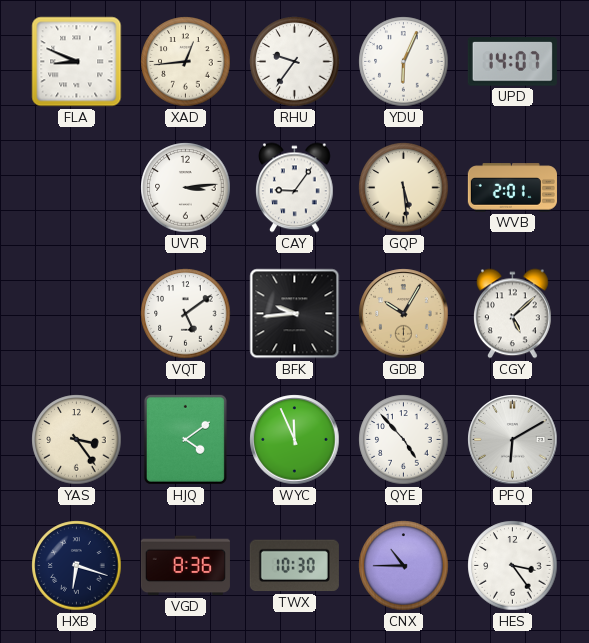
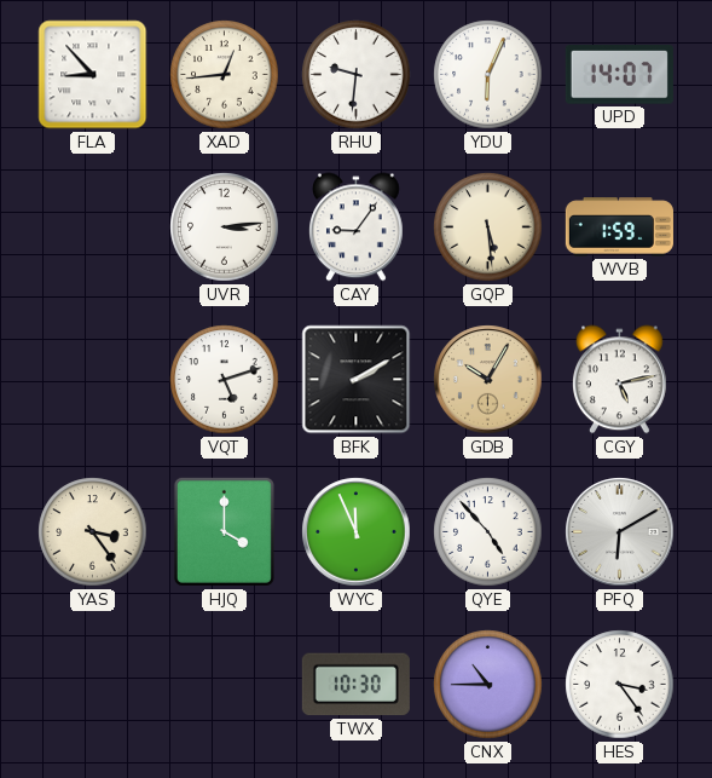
FLA: 8:49 -> 8:53 (93, 75)
RHU: 9:36 -> 9:31 (357, 75)
WVB: 2:01 -> 1:59 (619, 227)
VQT: 5:09 -> 5:12 (225, 380)
BFK: 9:44 -> 2:10 (357, 380)
CGY: 5:08 -> 5:13 (620, 380)
HJQ: 4:09 -> 4:00 (224, 531)
HXB: 6:18 -> none (77, 566)
VGD: 8:36 -> none (185, 566)
